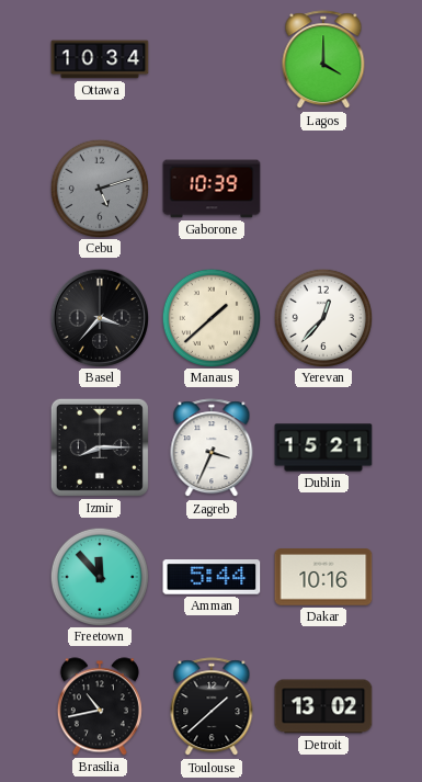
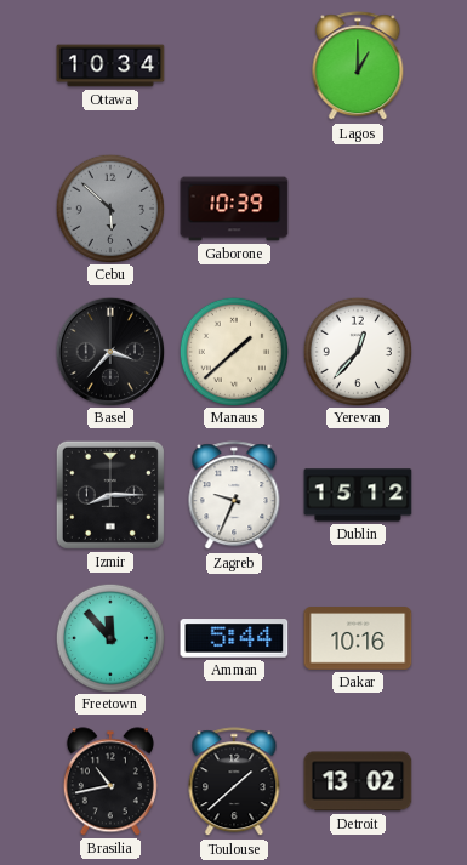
Lagos: 4:00 -> 1:00 (358, 67)
Cebu: 5:12 -> 5:52 (109, 207)
Zagreb: 3:34 -> 9:34 (234, 496)
Dublin: 15:21 -> 15:12 (358, 495)
